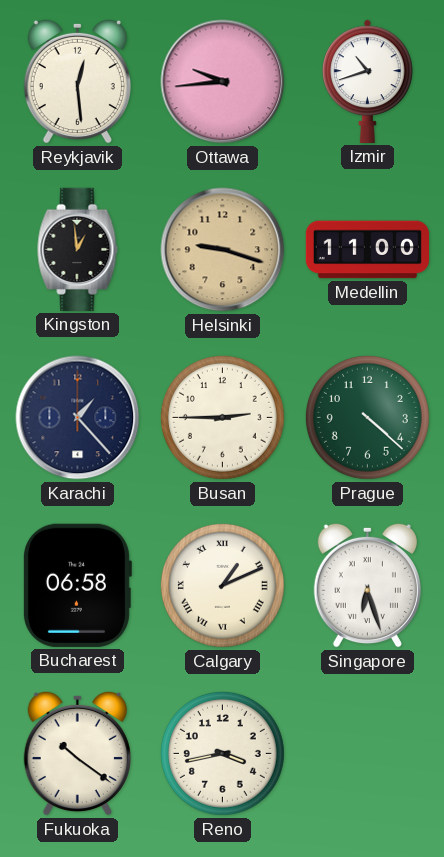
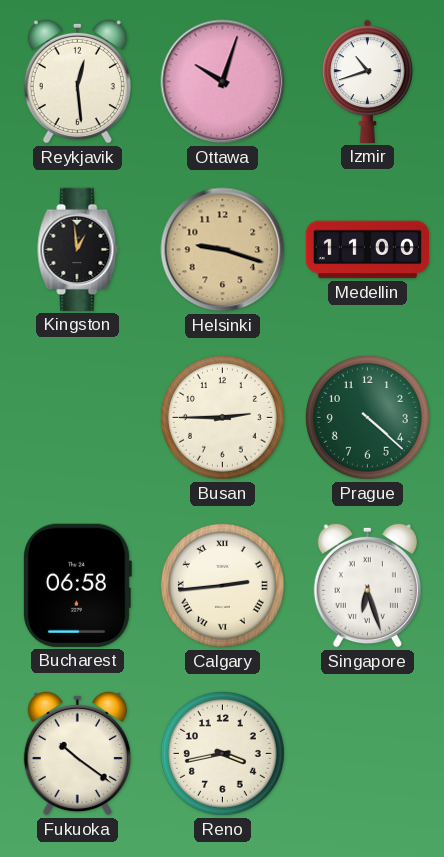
Ottawa: 9:44 -> 10:03 (223, 82)
Karachi: 1:23 -> none (78, 418)
Calgary: 1:11 -> 2:44 (222, 585)
